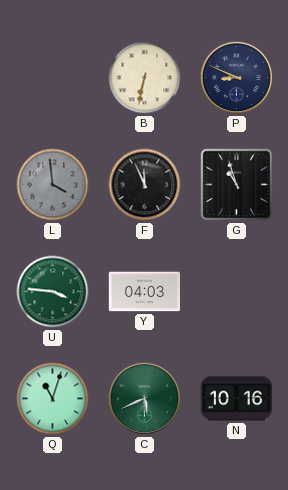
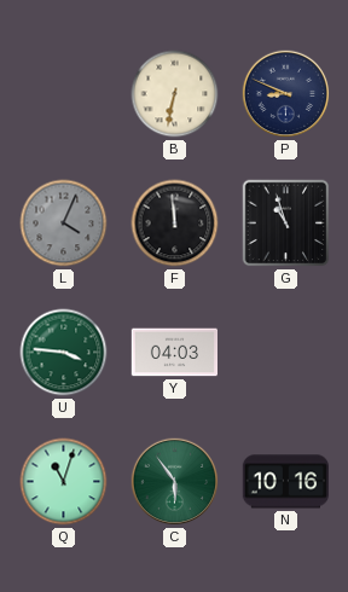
L: 3:59 -> 4:04 (64, 224)
F: 11:56 -> 11:59 (175, 224)
C: 5:41 -> 5:54 (175, 482)
